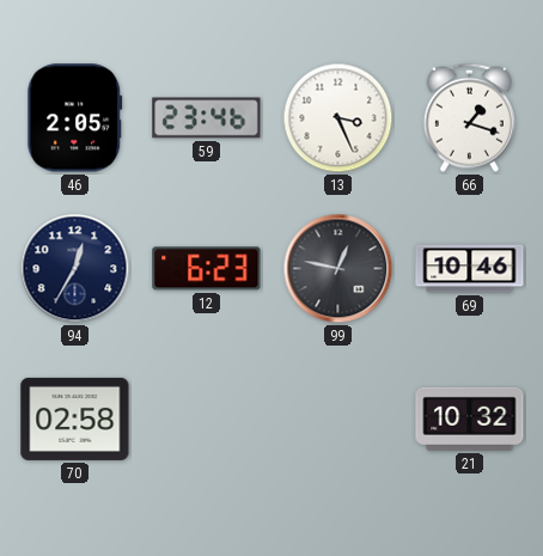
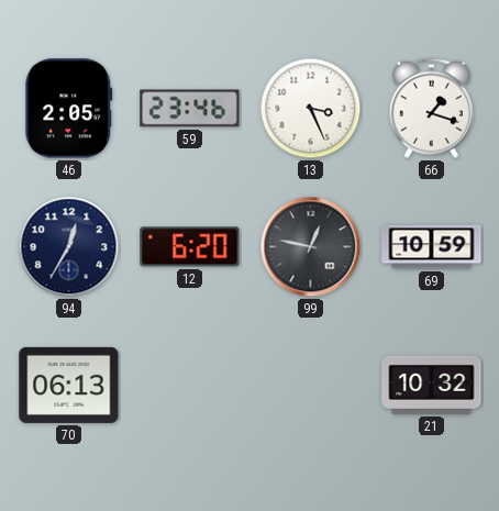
12: 6:23 -> 6:20 (190, 247)
69: 10:46 -> 10:59 (432, 247)
70: 02:58 -> 06:13 (69, 385)
